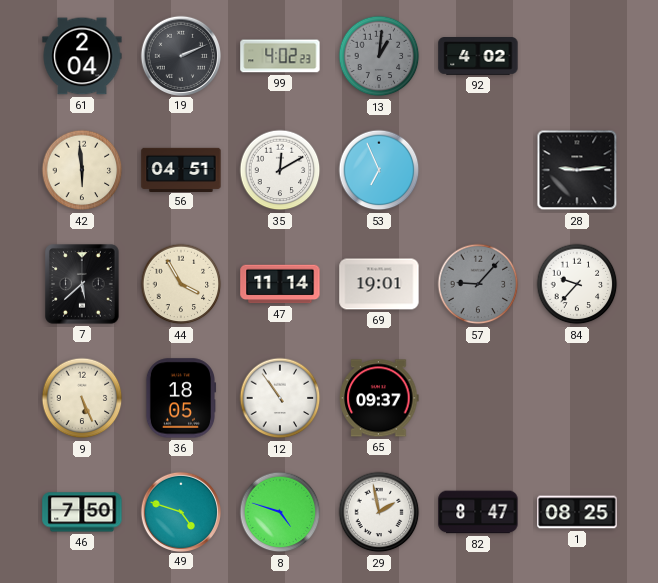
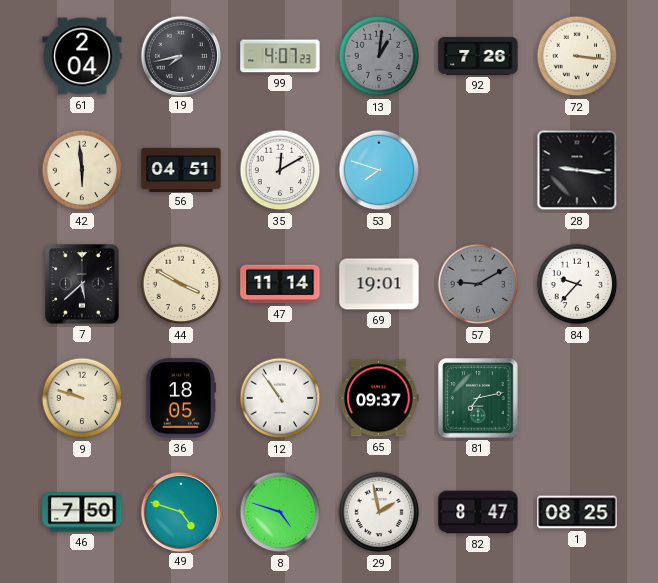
19: 2:11 -> 7:43 (180, 55)
99: 4:02 -> 4:07 (280, 56)
92: 4:02 -> 7:26 (478, 57)
72: none -> 3:16 (577, 56)
53: 6:56 -> 7:48 (379, 170)
28: 9:14 -> 9:16 (577, 170)
44: 3:55 -> 3:50 (181, 284)
57: 9:07 -> 9:10 (478, 284)
9: 5:26 -> 9:48 (82, 398)
81: none -> 7:13 (478, 398)
